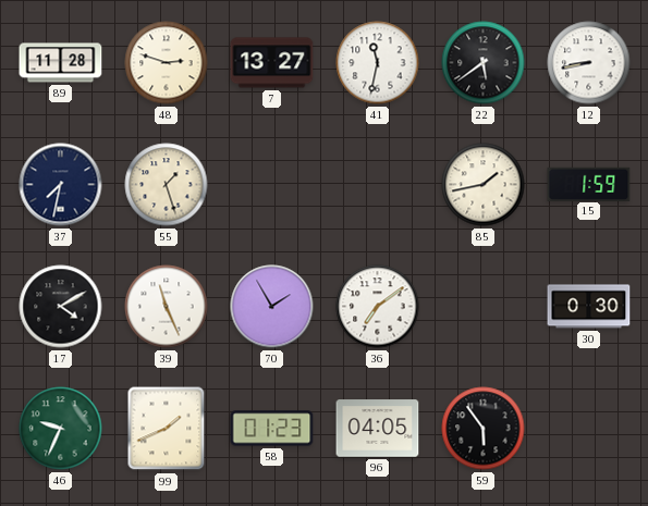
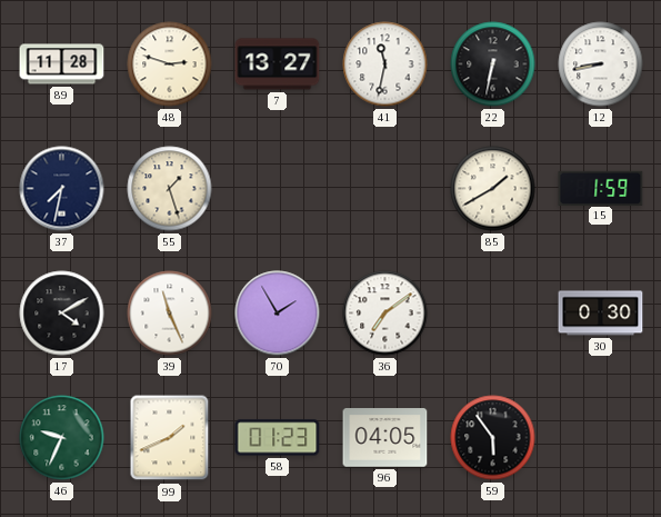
22: 5:39 -> 6:32 (493, 64)
85: 1:43 -> 1:40 (493, 189)
